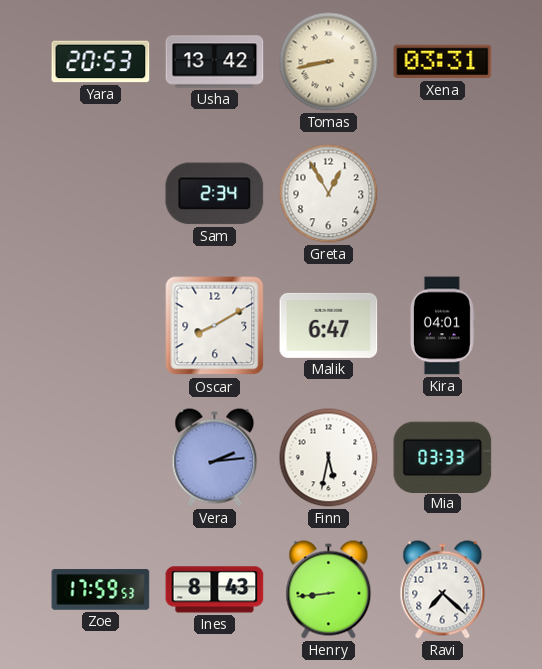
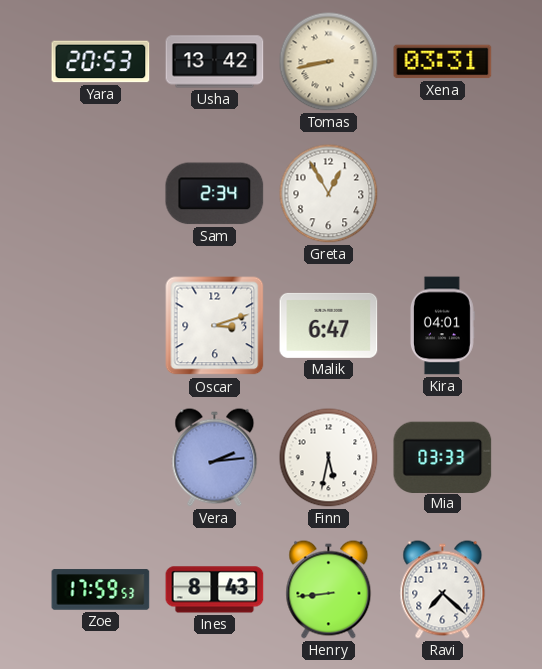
Oscar: 8:10 -> 3:12 (215, 326)
